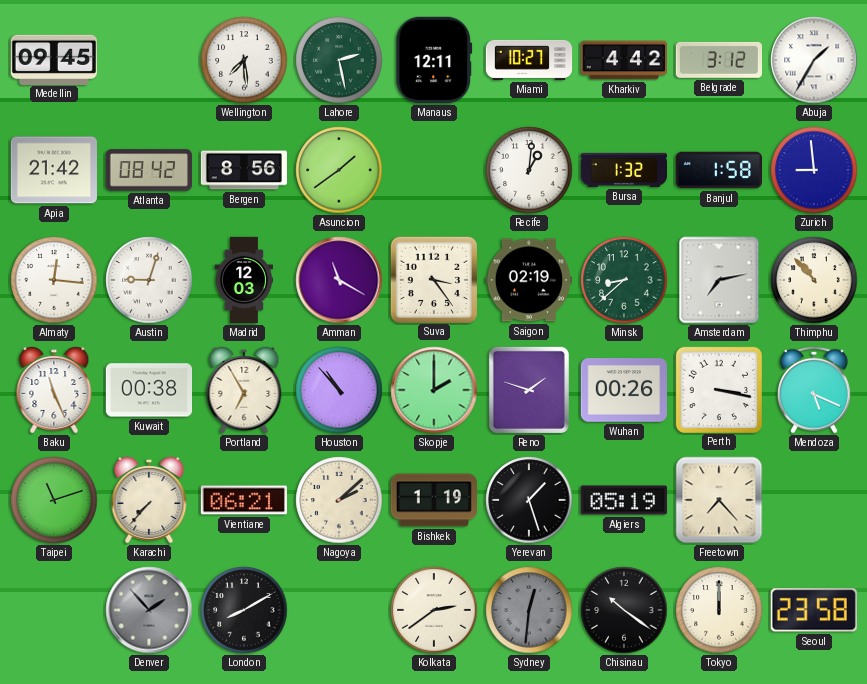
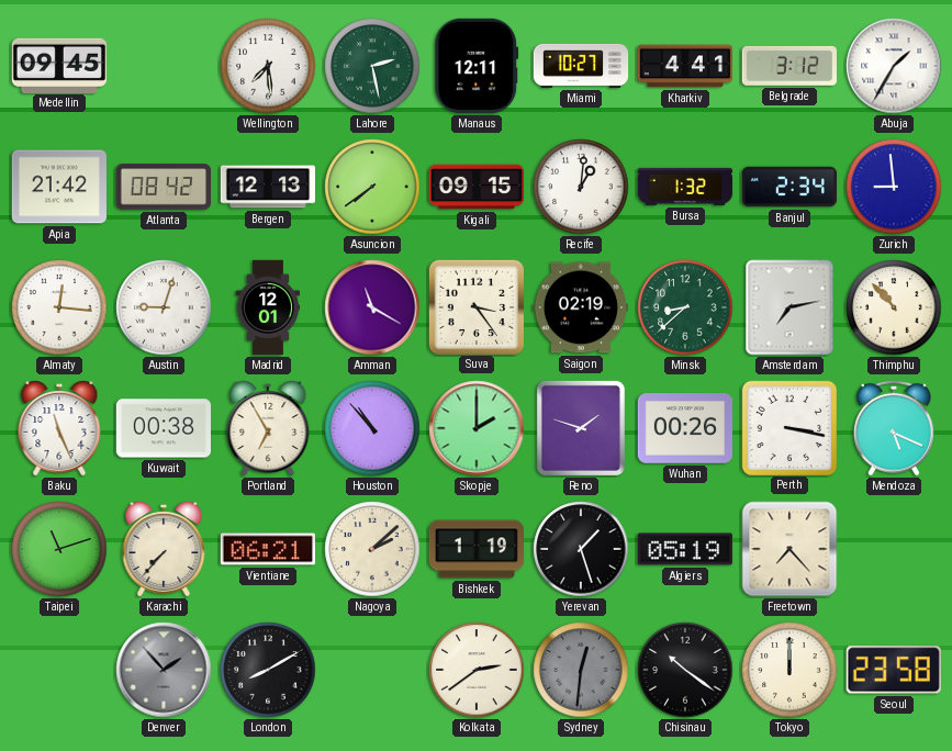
Kharkiv: 4:42 -> 4:41 (684, 66)
Bergen: 8:56 -> 12:13 (267, 187)
Asuncion: 1:39 -> 7:39 (372, 187)
Kigali: none -> 09:15 (475, 187)
Banjul: 1:58 -> 2:34 (788, 187)
Madrid: 12:03 -> 12:01 (267, 307)
